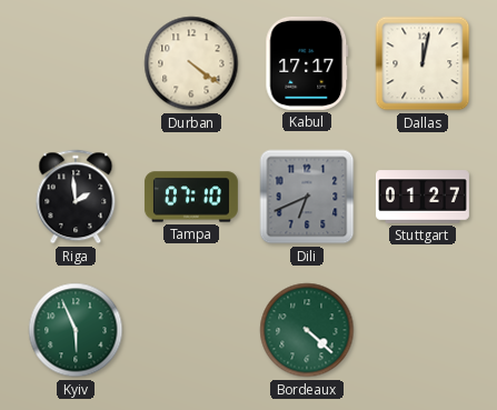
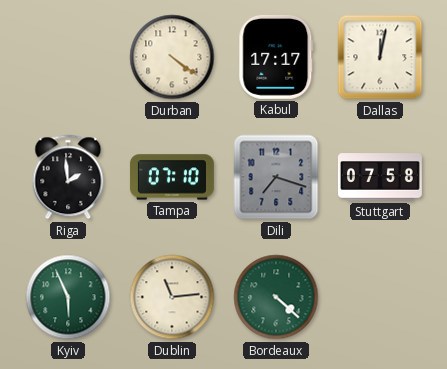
Dili: 6:41 -> 7:18 (276, 177)
Stuttgart: 01:27 -> 07:58 (380, 177)
Dublin: none -> 11:14 (172, 297)
